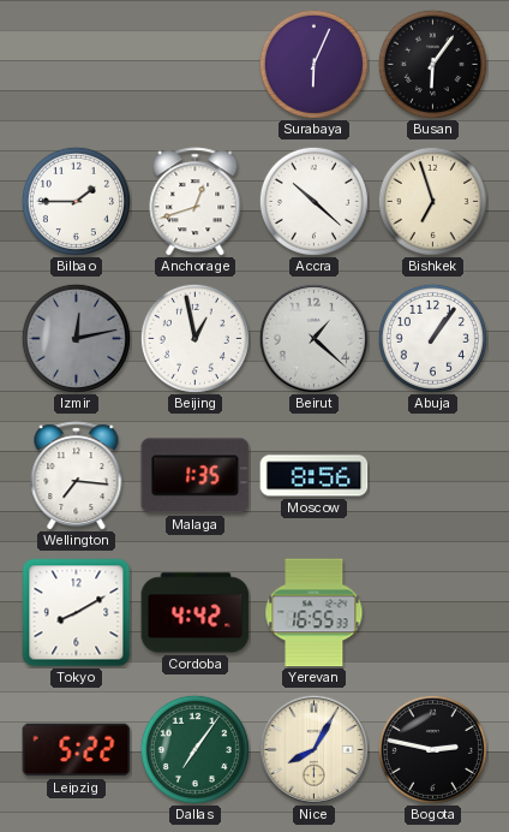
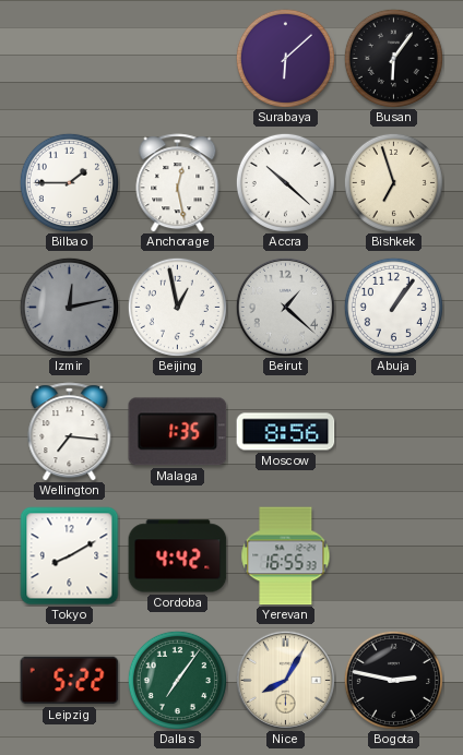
Surabaya: 6:04 -> 6:08 (285, 58)
Anchorage: 12:42 -> 12:28 (178, 183)
